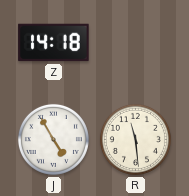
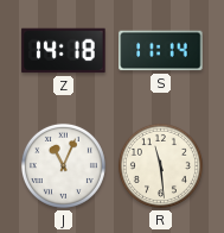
S: none -> 11:14 (161, 51)
J: 4:55 -> 11:04 (63, 165)
